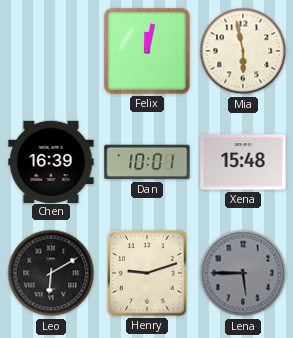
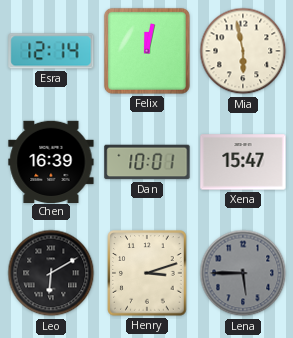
Esra: none -> 12:14 (51, 51)
Xena: 15:48 -> 15:47 (243, 162)
Henry: 9:12 -> 3:12 (147, 273)
